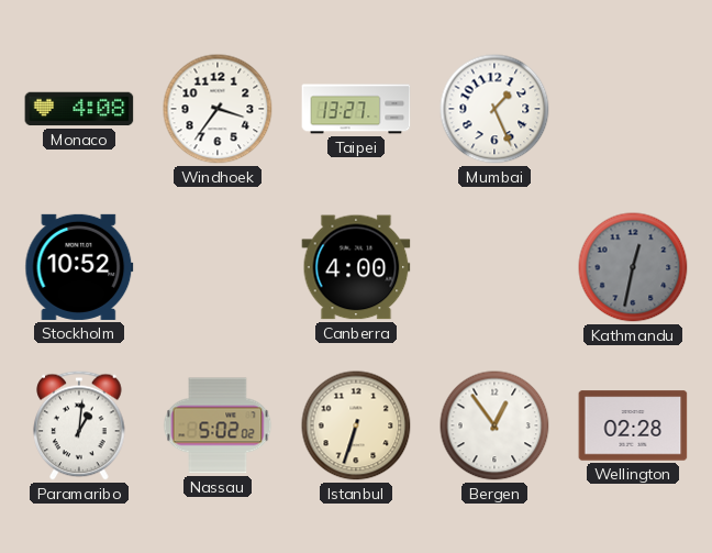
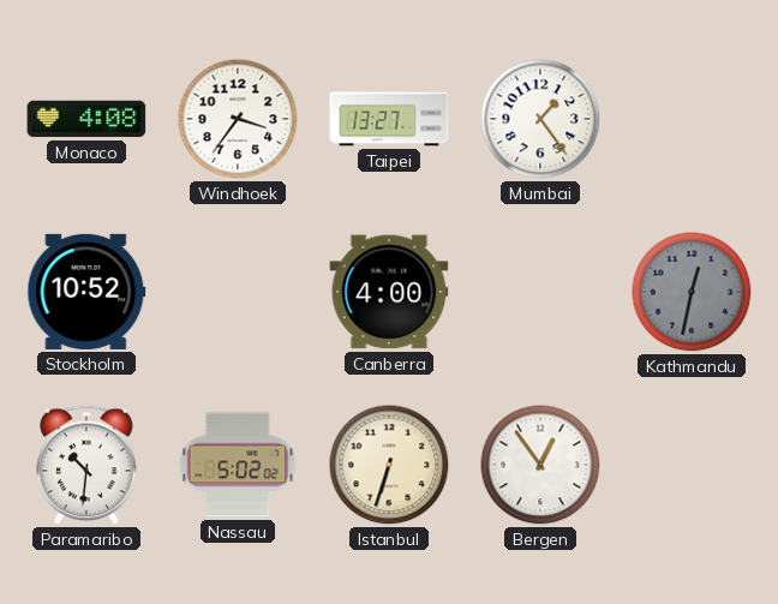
Mumbai: 1:26 -> 1:24 (540, 119)
Paramaribo: 1:01 -> 10:31 (86, 465)
Wellington: 02:28 -> none (633, 425)
